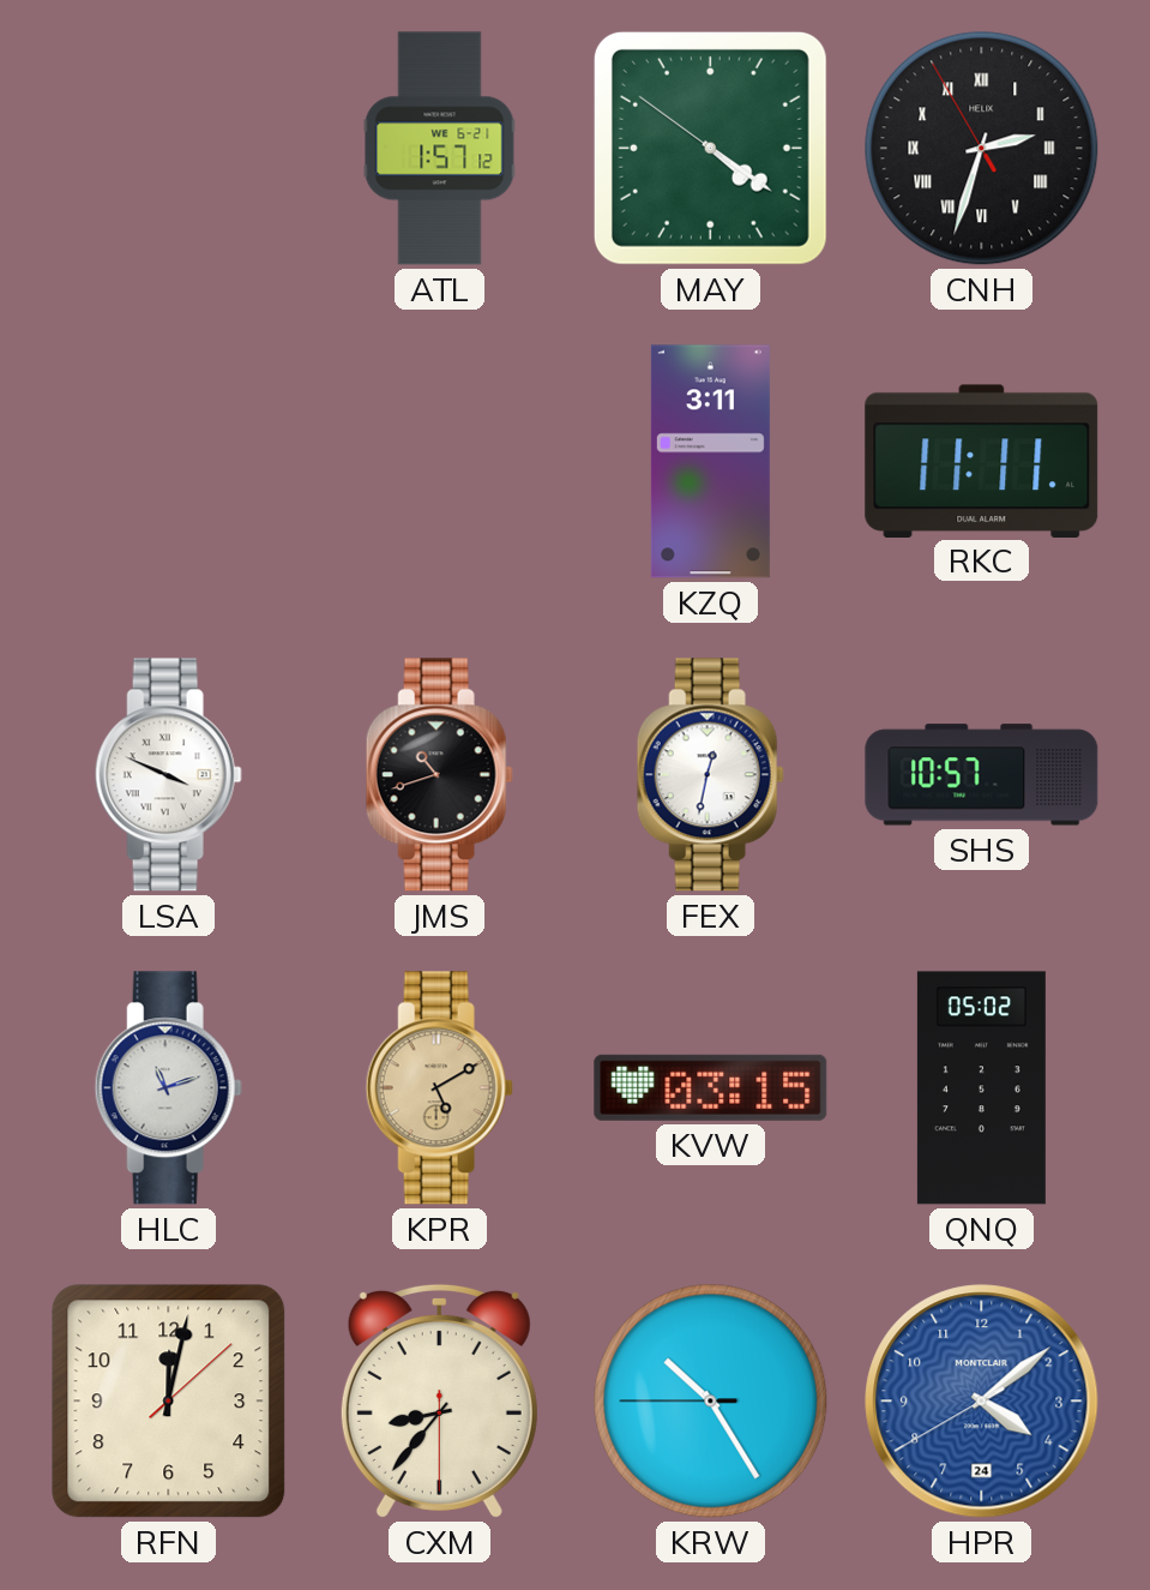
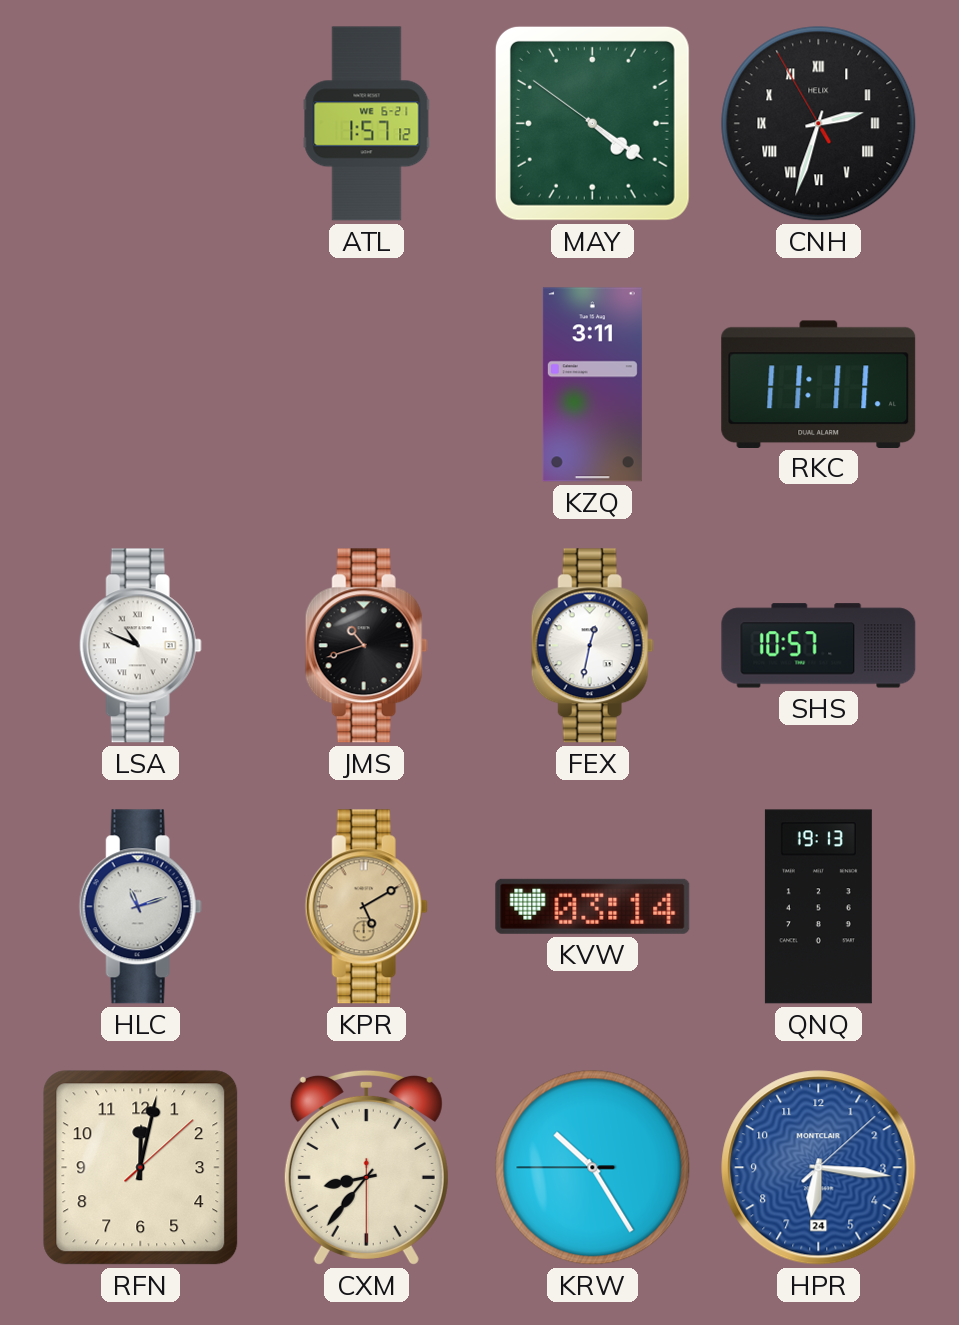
LSA: 3:49 -> 10:49 (140, 646)
KVW: 03:15 -> 03:14 (593, 906)
QNQ: 05:02 -> 19:13 (818, 907)
HPR: 4:08 -> 6:16 (819, 1168)
